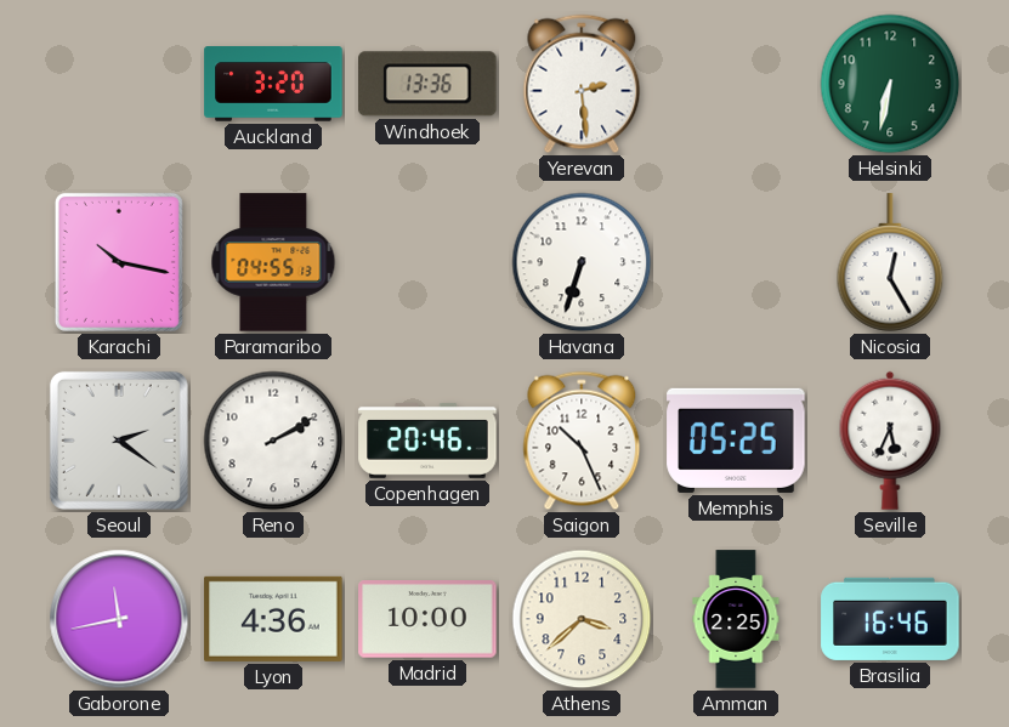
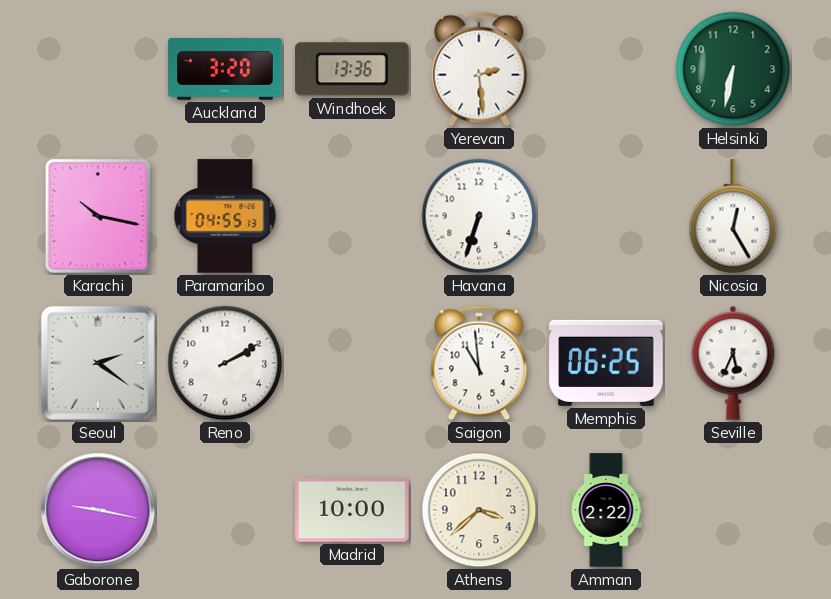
Copenhagen: 20:46 -> none (427, 441)
Saigon: 10:26 -> 10:59 (479, 363)
Memphis: 05:25 -> 06:25 (606, 363)
Gaborone: 11:43 -> 9:17 (98, 510)
Lyon: 4:36 -> none (273, 619)
Amman: 2:25 -> 2:22 (606, 510)
Brasilia: 16:46 -> none (890, 619)
